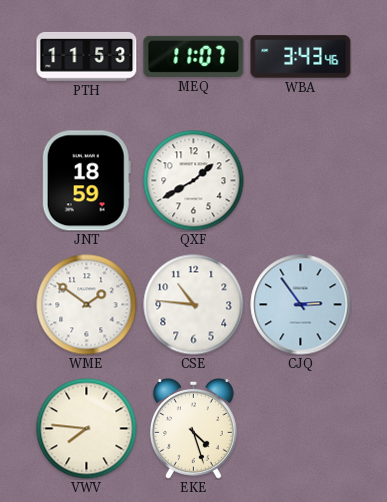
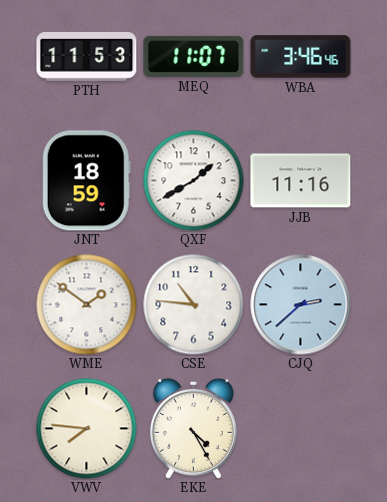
WBA: 3:43 -> 3:46 (301, 57)
JJB: none -> 11:16 (301, 181)
CJQ: 2:54 -> 2:38 (301, 305)
EKE: 4:27 -> 4:25 (193, 428)
